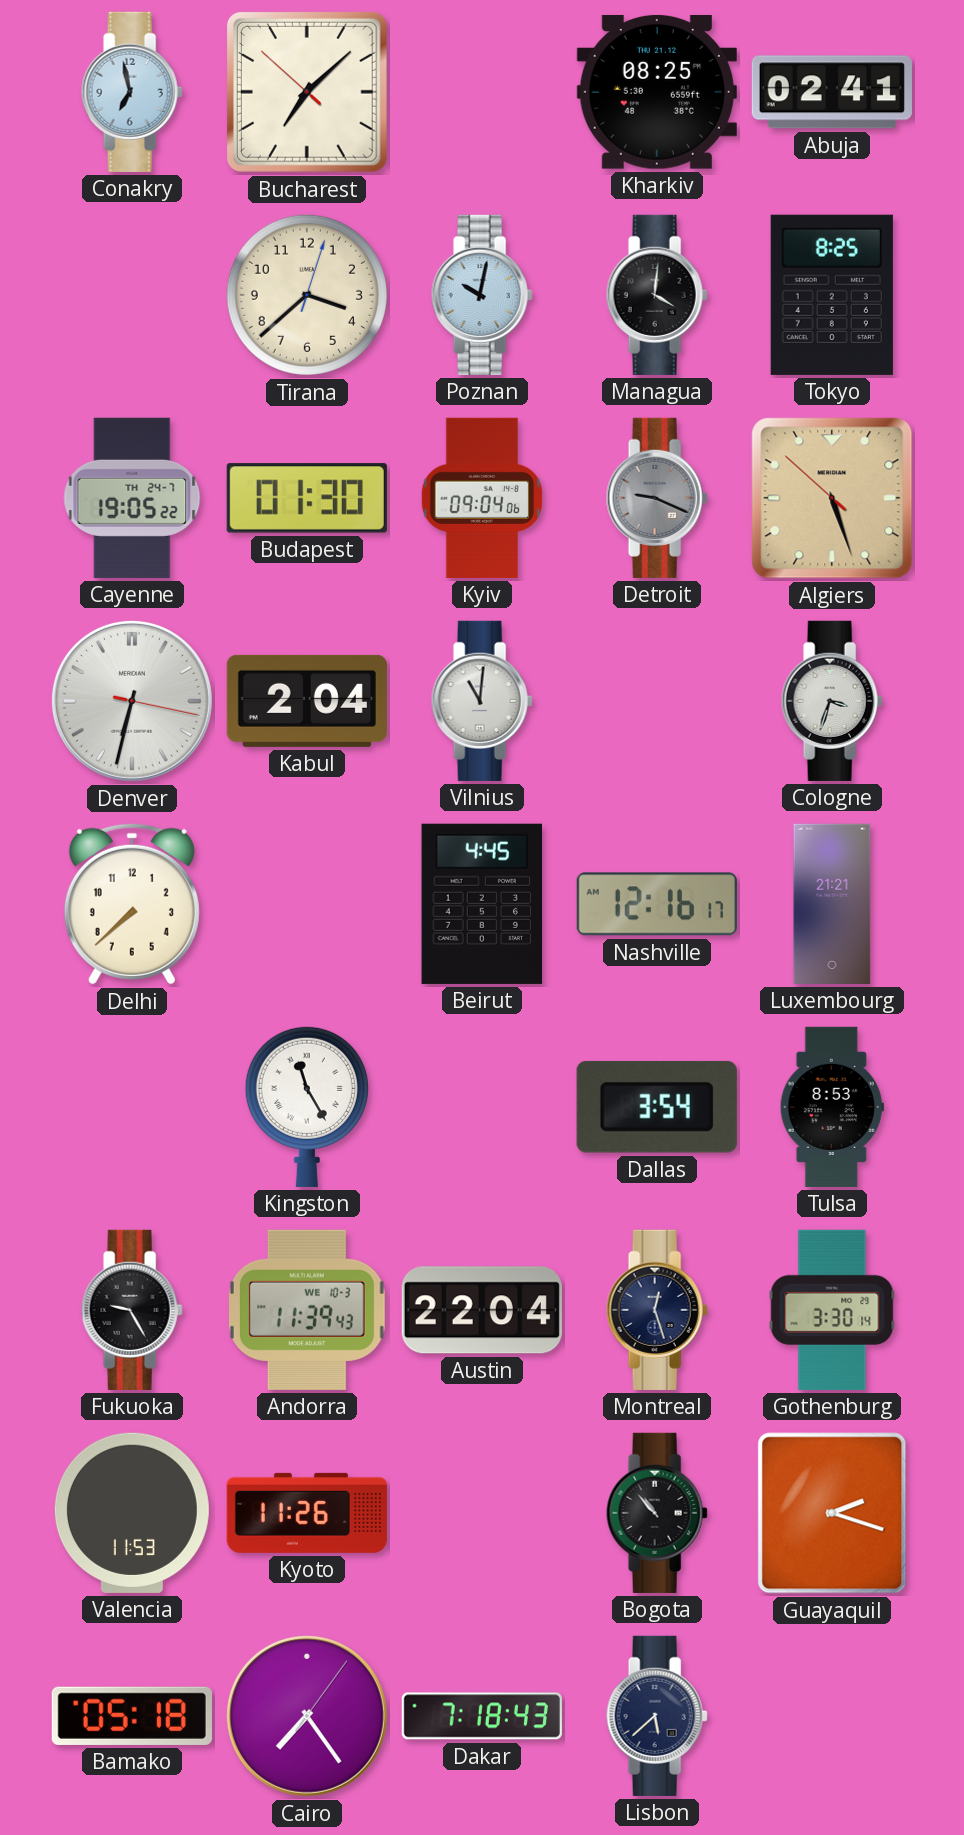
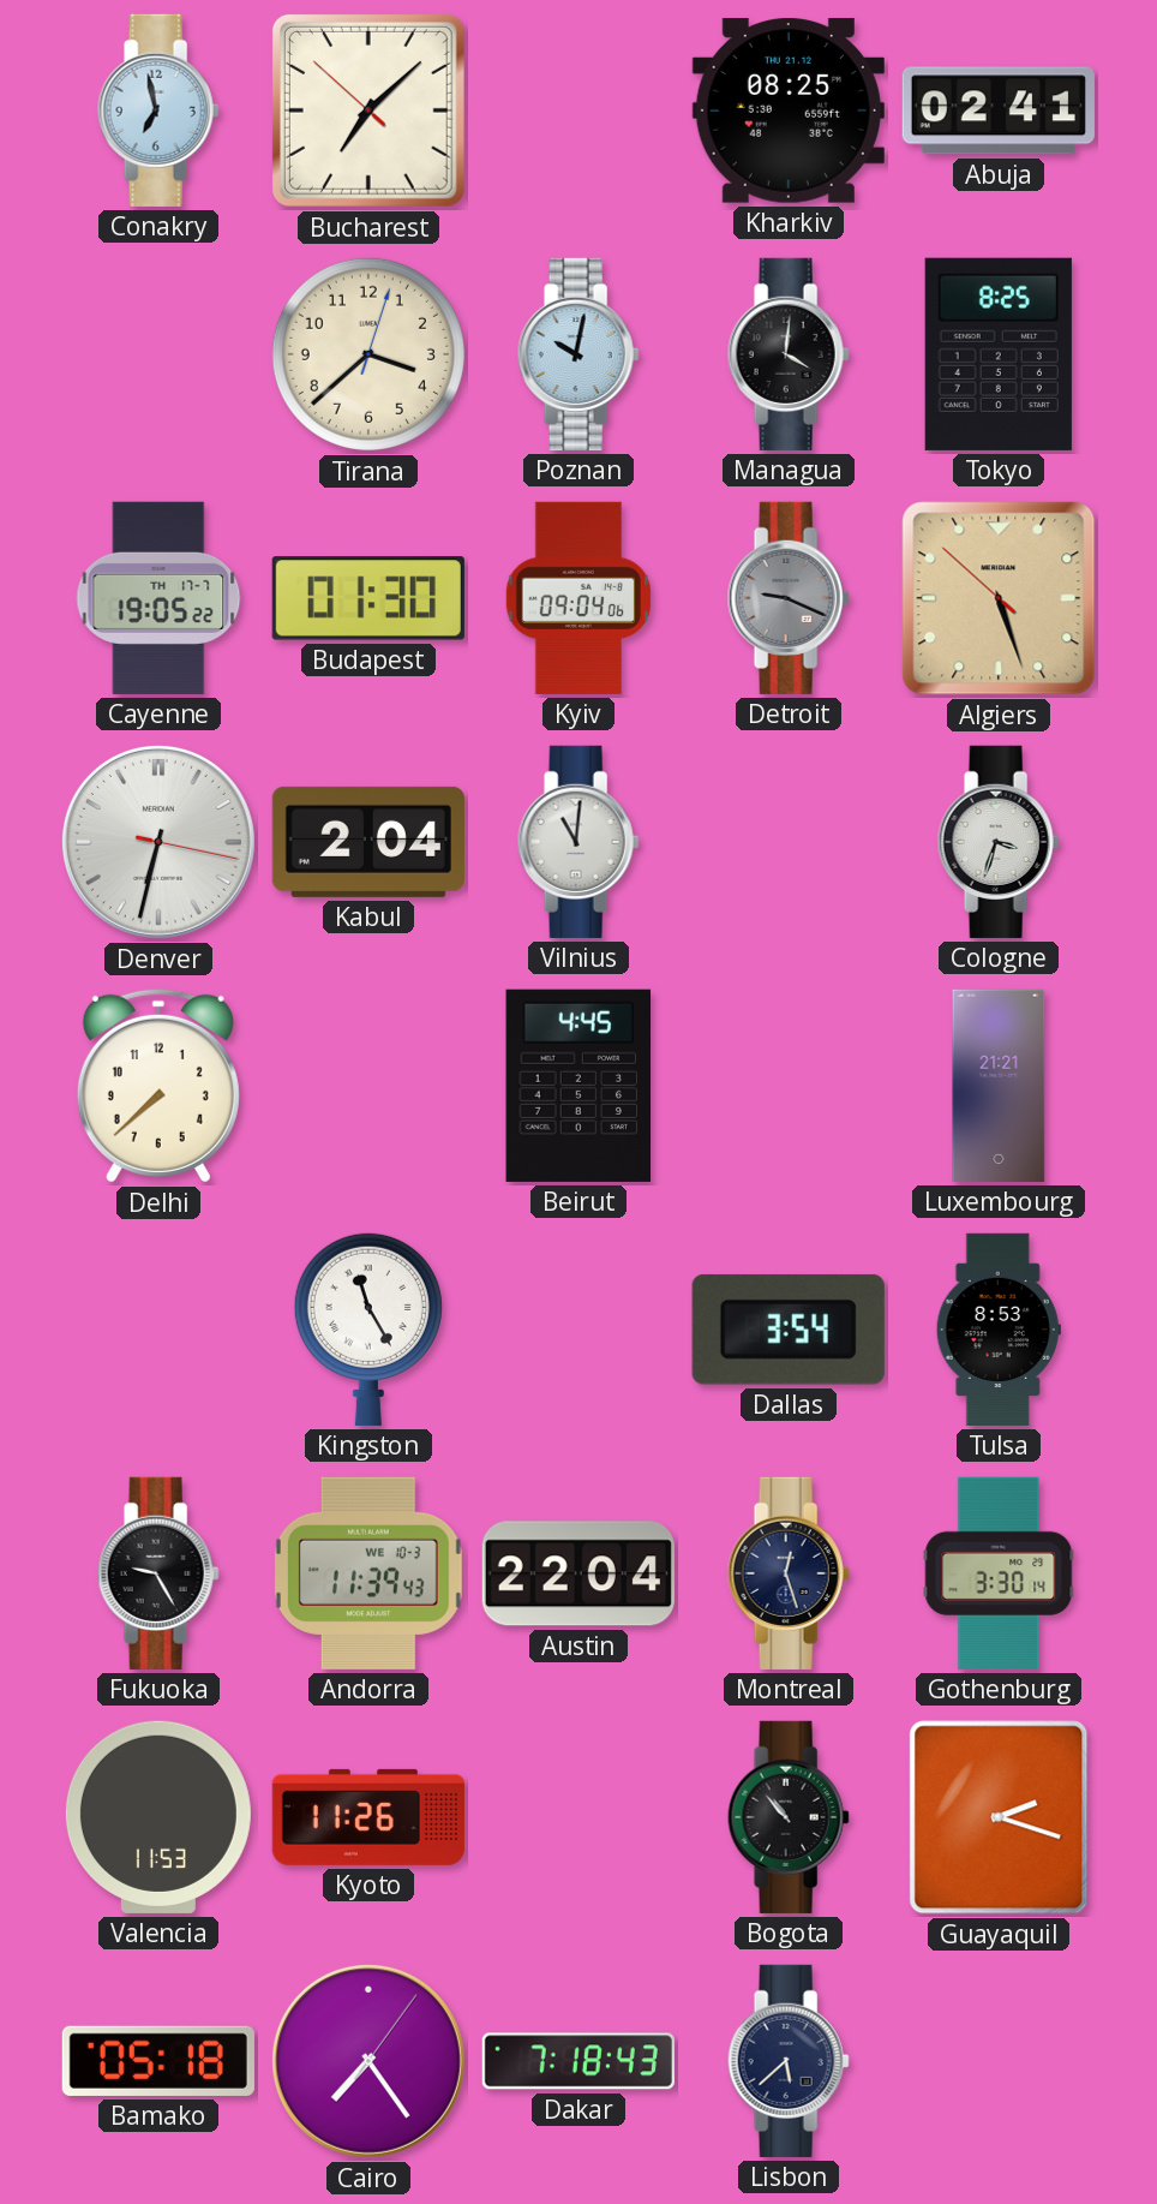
Cayenne date: TH 24-7 -> TH 17-7 (158, 598)
Nashville: 12:16 -> none (657, 904)
